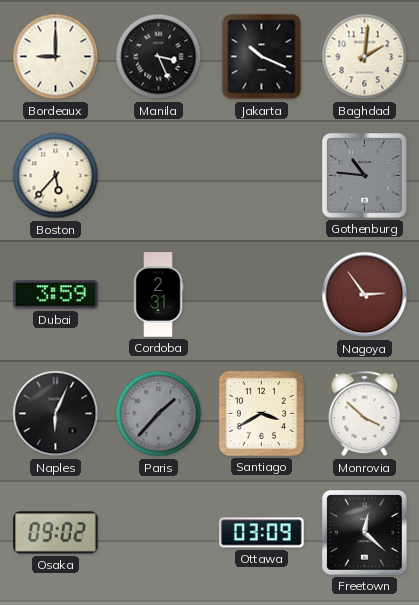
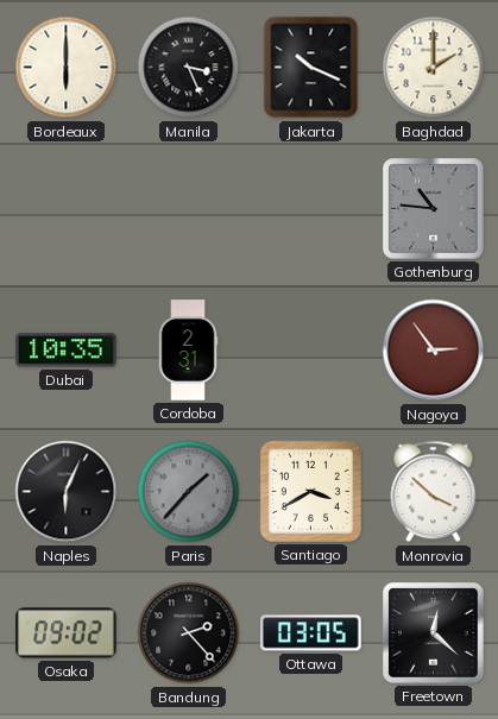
Bordeaux: 9:00 -> 6:00 (67, 68)
Baghdad: 2:01 -> 2:00 (434, 68)
Boston: 5:37 -> none (56, 176)
Dubai: 3:59 -> 10:35 (67, 351)
Bandung: none -> 2:23 (189, 633)
Ottawa: 03:09 -> 03:05 (311, 633)
